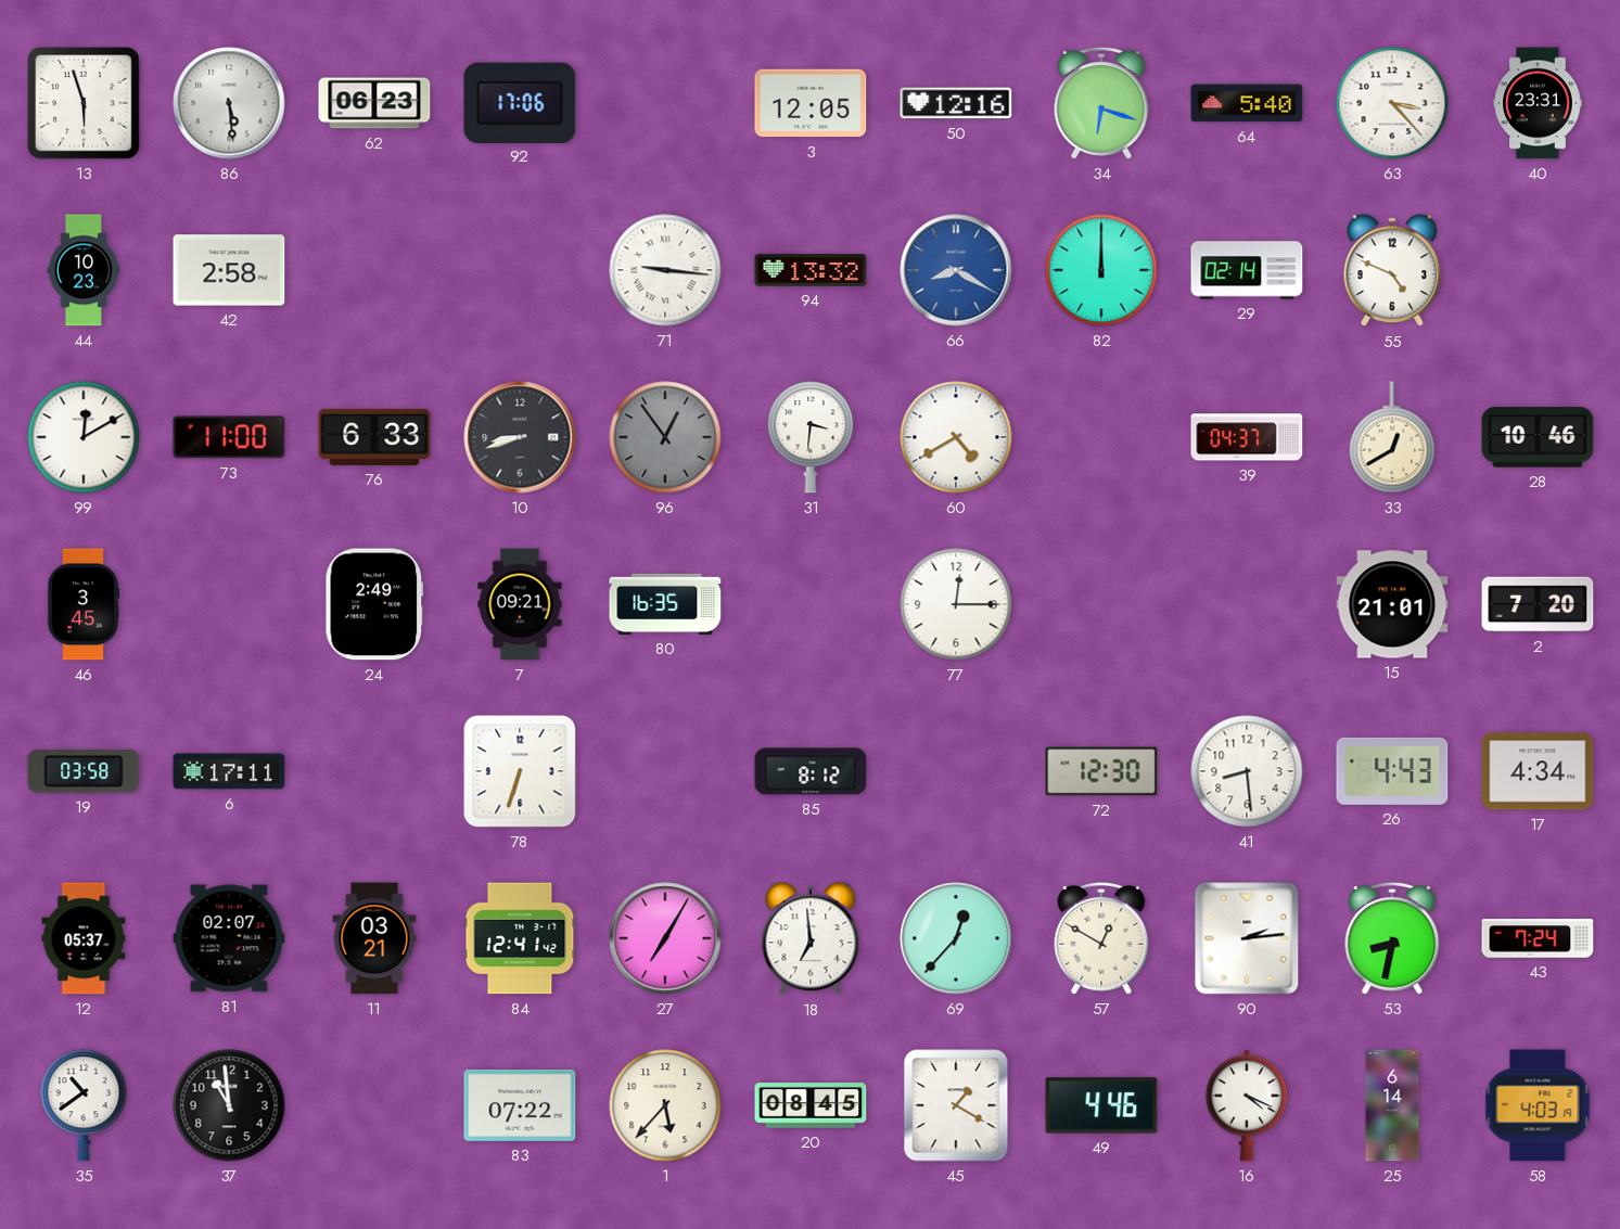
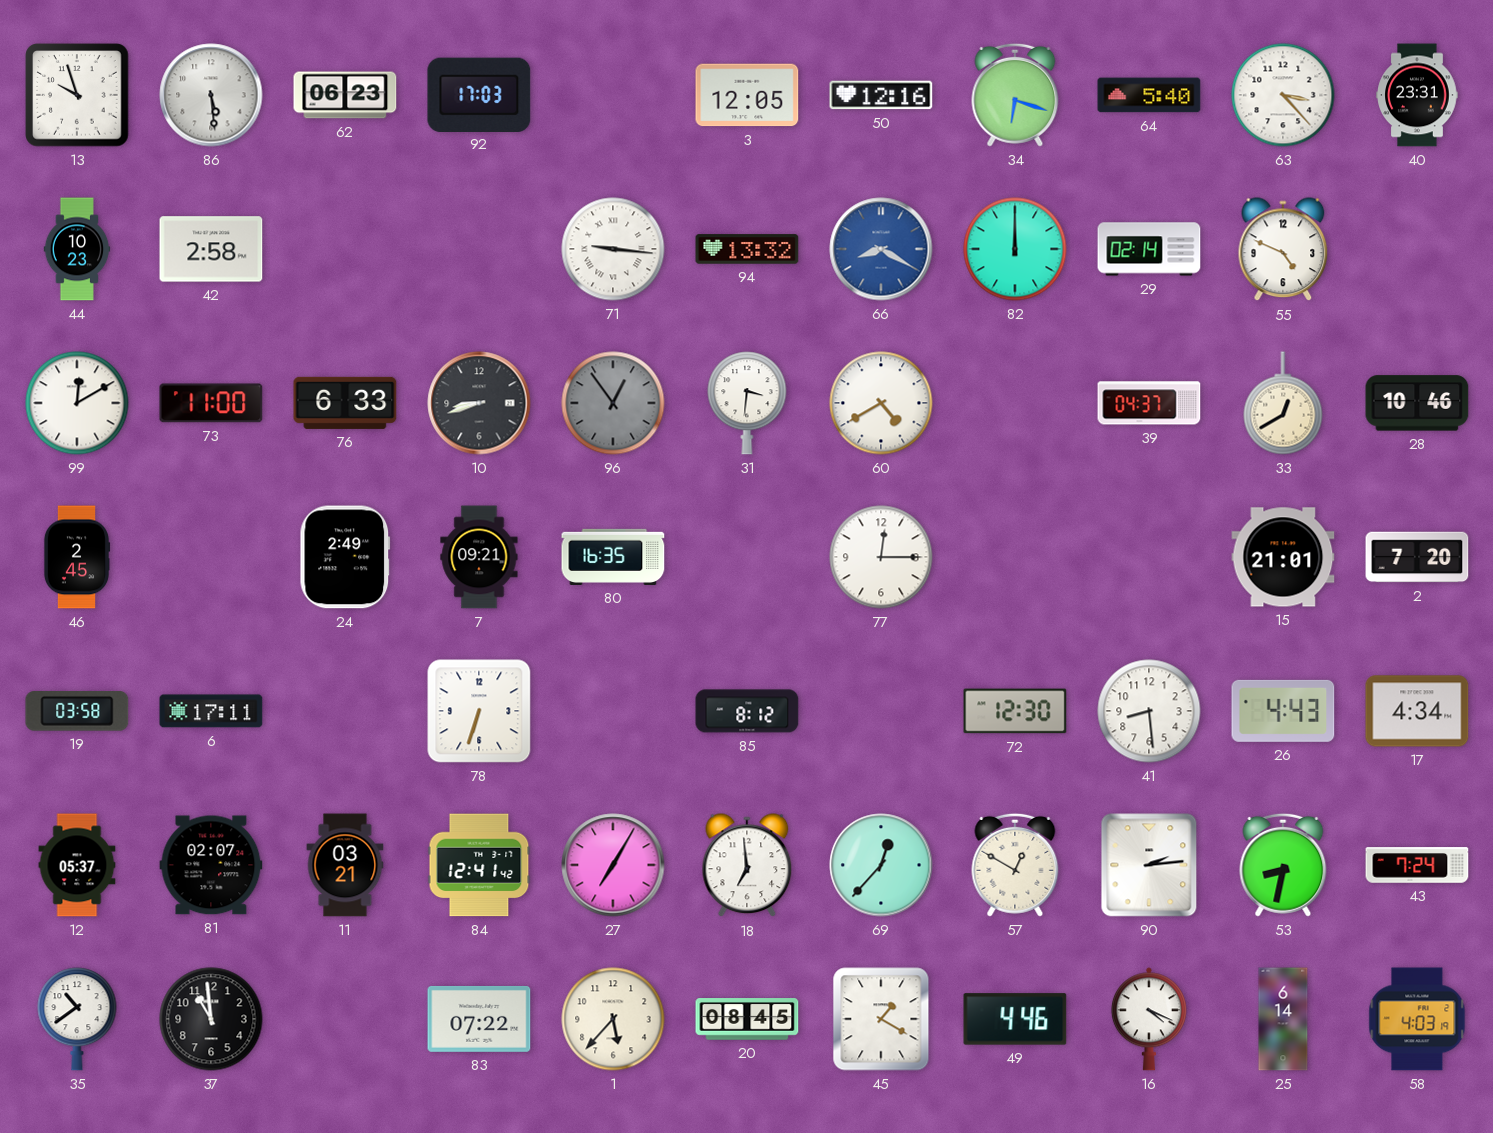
13: 5:57 -> 9:57 (77, 95)
92: 17:06 -> 17:03 (479, 94)
46: 3:45 -> 2:45 (77, 557)
